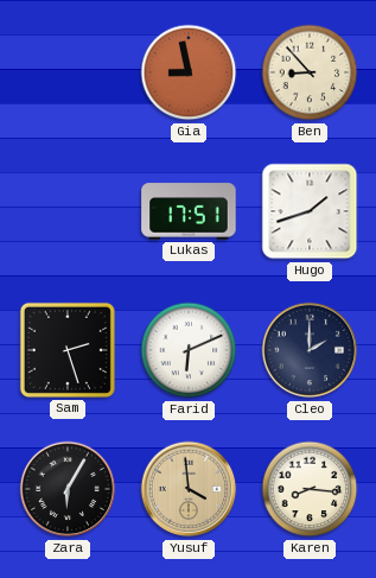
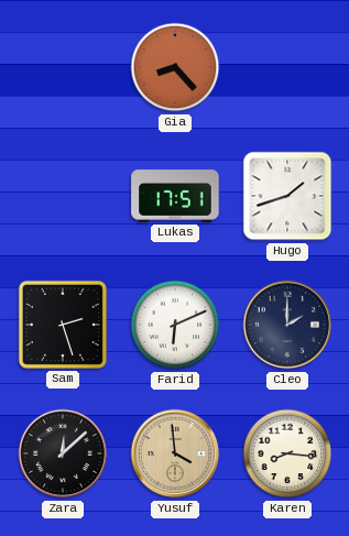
Gia: 8:58 -> 8:23 (175, 67)
Ben: 8:53 -> none (310, 72)
Zara: 6:05 -> 12:08 (63, 453)
